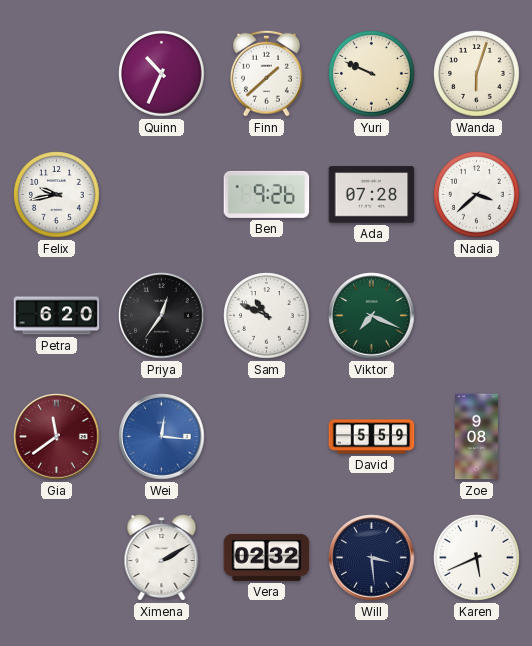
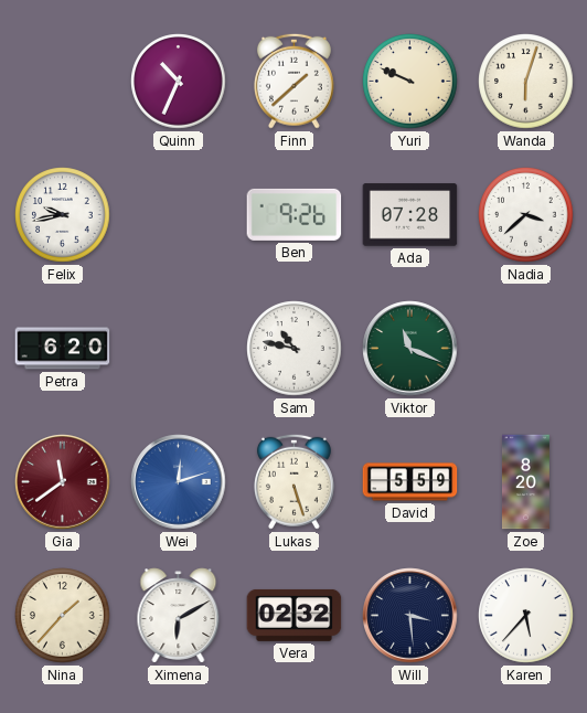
Priya: 12:36 -> none (162, 316)
Sam: 10:49 -> 10:47 (295, 349)
Viktor: 7:19 -> 11:19 (410, 349)
Wei: 12:16 -> 12:12 (179, 482)
Lukas: none -> 5:27 (293, 481)
Zoe: 9:08 -> 8:20 (525, 482)
Nina: none -> 1:37 (63, 616)
Ximena: 2:10 -> 6:10 (179, 616)
Karen: 5:41 -> 5:37 (526, 616)
